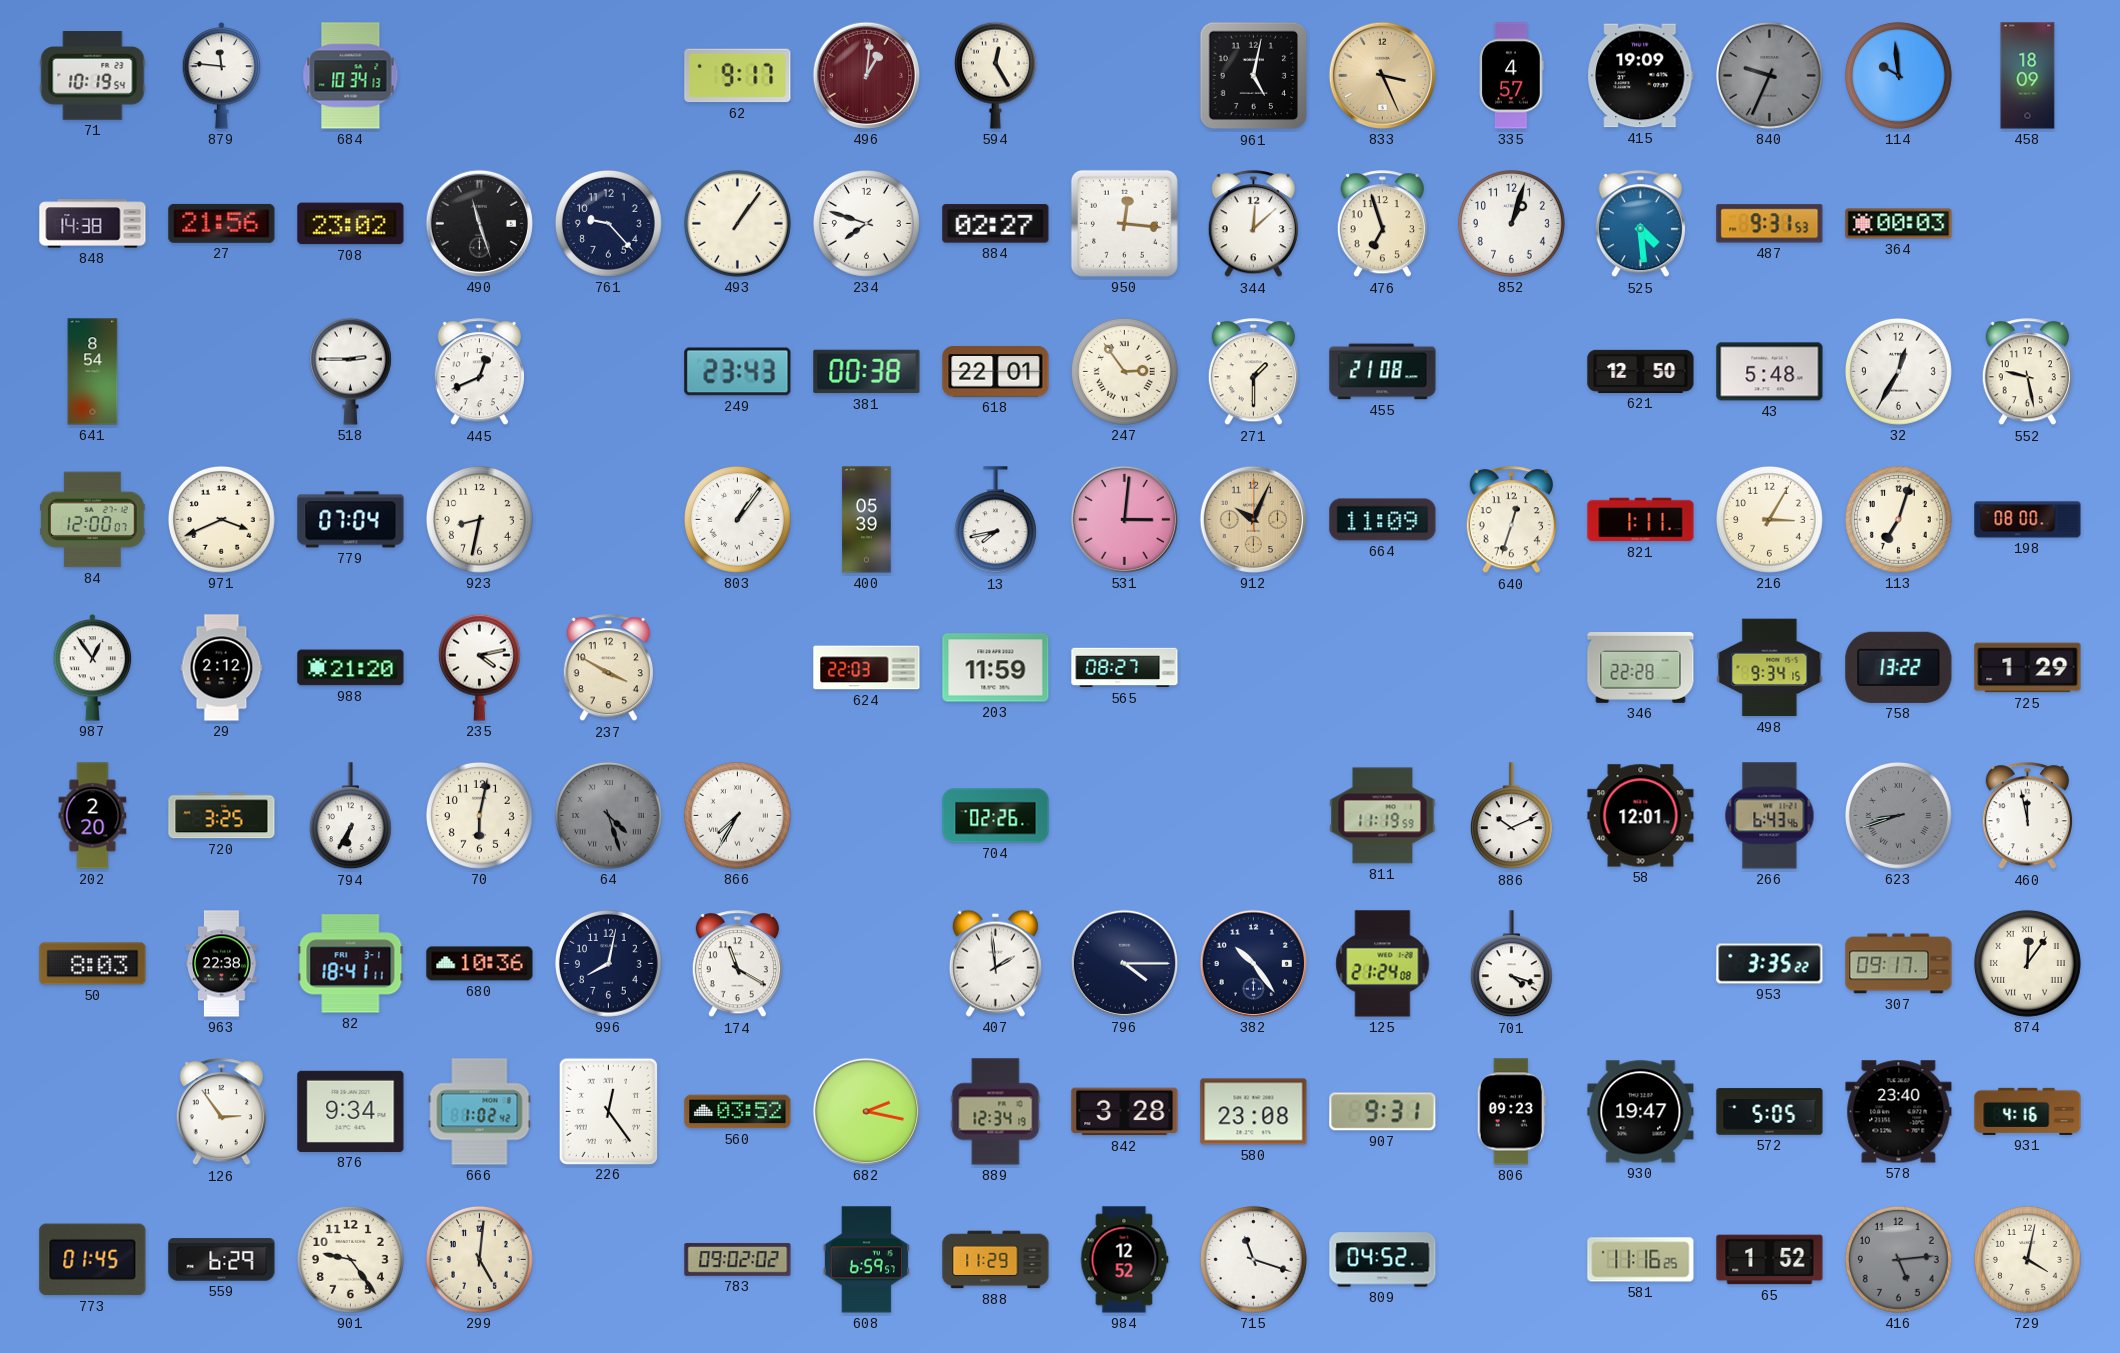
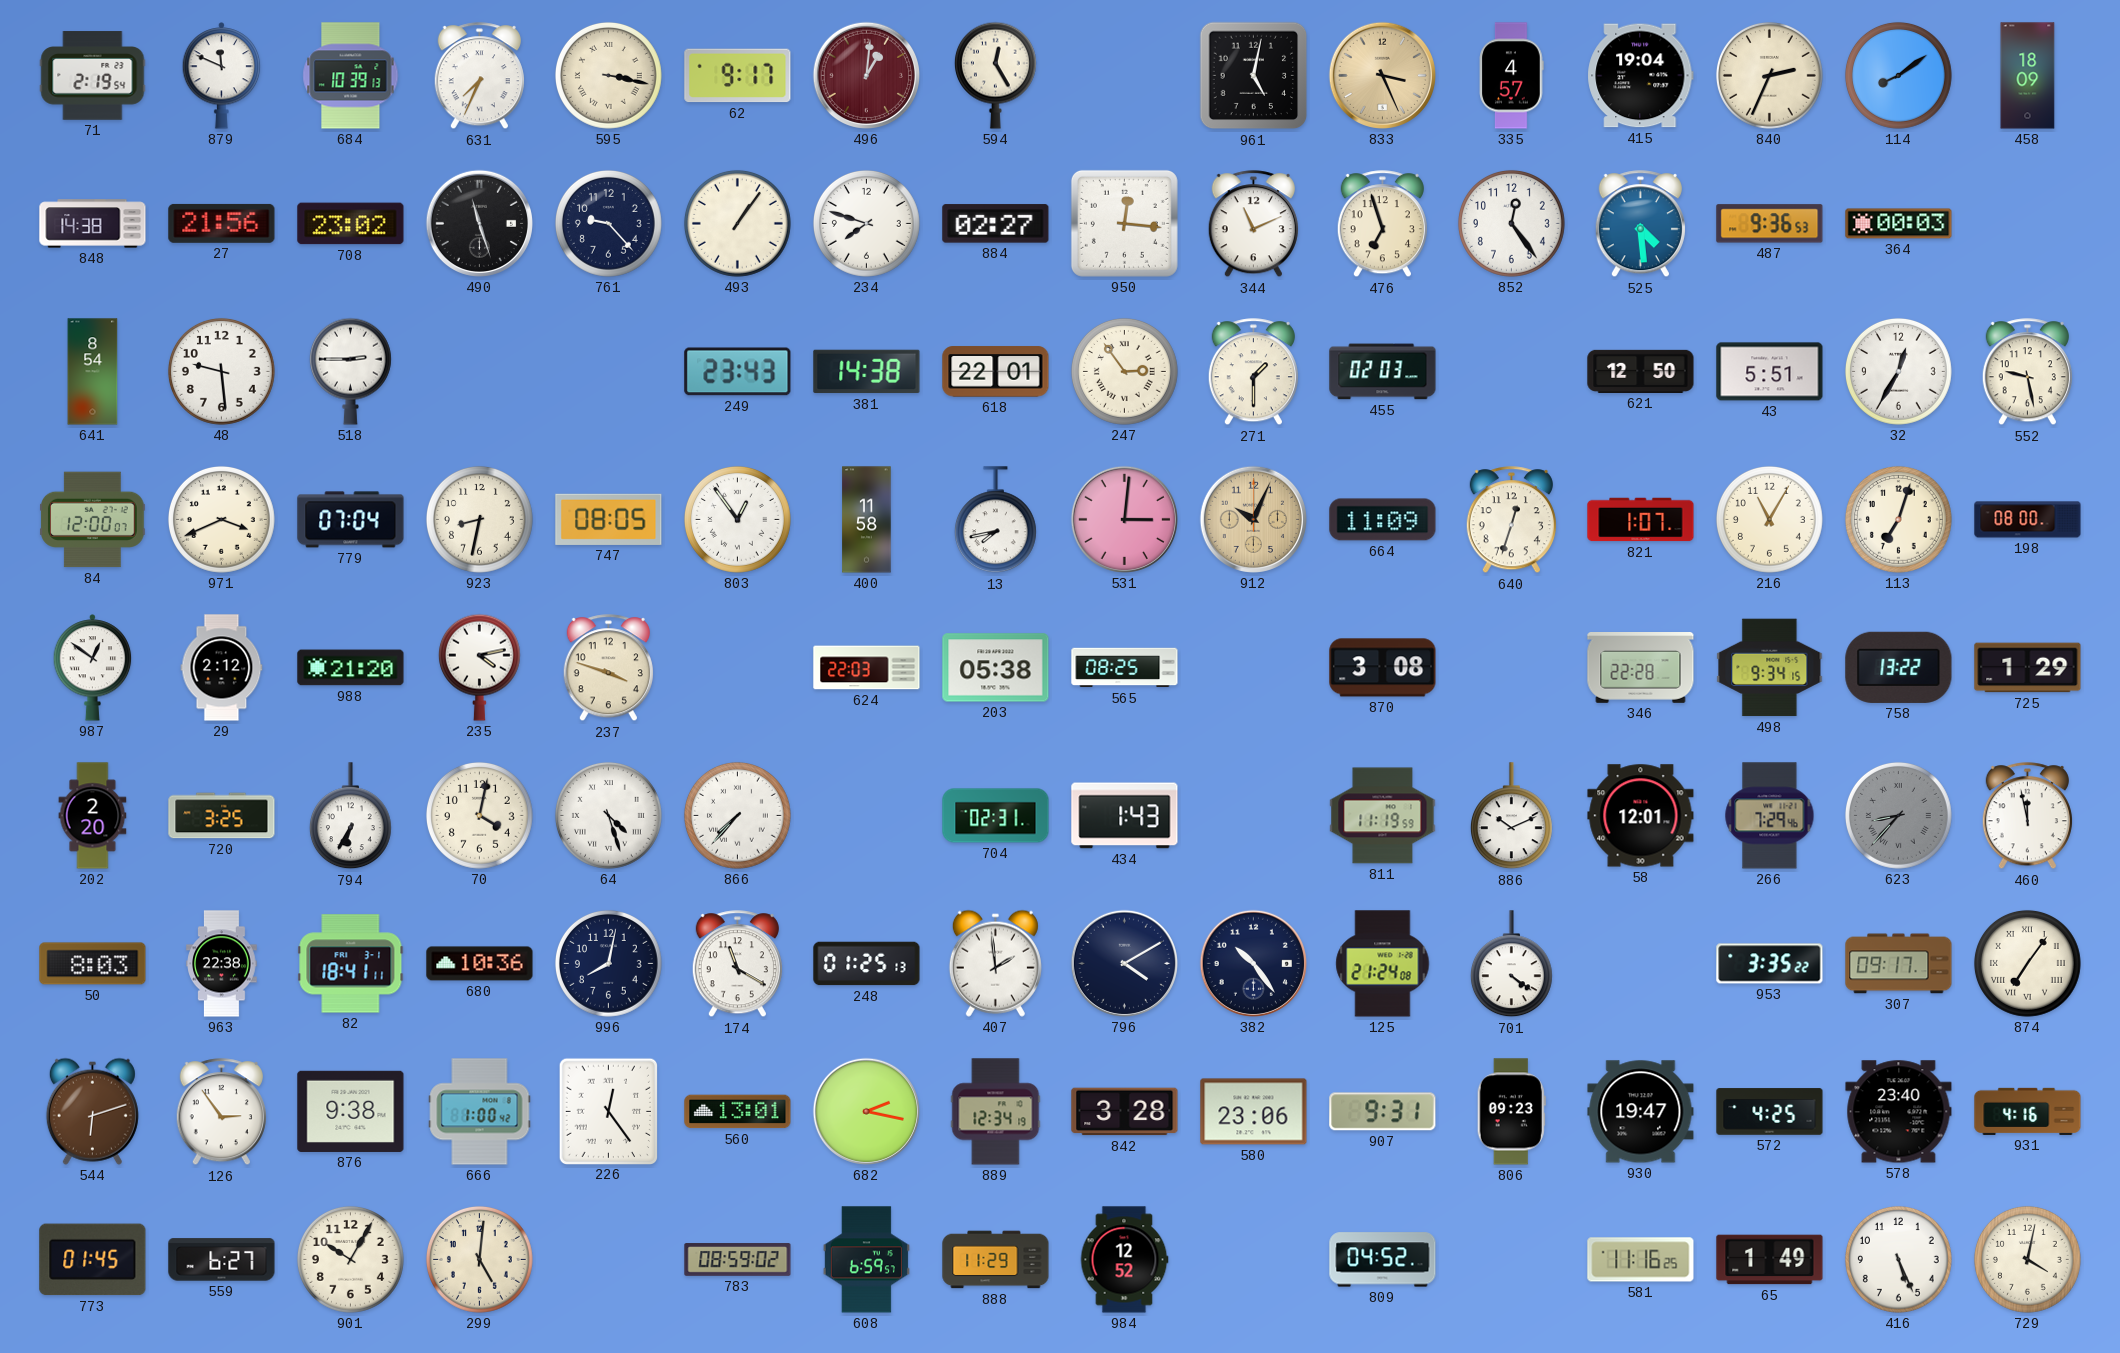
71: 10:19 -> 2:19 (93, 76)
879: 11:46 -> 11:49 (222, 76)
684: 10:34 -> 10:39 (351, 76)
631: none -> 7:34 (479, 76)
595: none -> 3:17 (608, 75)
415: 19:09 -> 19:04 (1641, 76)
840: 9:34 -> 2:34 (1769, 75)
840 dial: grey -> cream (1769, 75)
114: 9:59 -> 8:09 (1898, 75)
344: 12:08 -> 11:11 (1253, 224)
852: 1:03 -> 12:24 (1511, 223)
487: 9:31 -> 9:36 (1770, 224)
48: none -> 9:29 (221, 371)
445: 12:41 -> none (479, 372)
381: 00:38 -> 14:38 (867, 372)
455: 21:08 -> 02:03 (1383, 372)
43: 5:48 -> 5:51 (1770, 372)
747: none -> 08:05 (609, 519)
803: 1:06 -> 12:54 (737, 519)
400: 05:39 -> 11:58 (867, 520)
821: 1:11 -> 1:07 (1641, 520)
216: 3:05 -> 11:05 (1769, 519)
987: 12:54 -> 12:51 (93, 668)
237: 3:50 -> 3:48 (608, 668)
203: 11:59 -> 05:38 (996, 668)
565: 08:27 -> 08:25 (1125, 668)
870: none -> 3:08 (1383, 668)
70: 6:02 -> 4:02 (479, 815)
64 dial: grey -> white (608, 815)
866: 7:35 -> 7:37 (737, 815)
704: 02:26 -> 02:31 (996, 816)
434: none -> 1:43 (1125, 816)
266: 6:43 -> 7:29 (1770, 816)
623: 8:42 -> 8:37 (1898, 815)
248: none -> 01:25 (867, 964)
796: 4:15 -> 4:10 (1124, 963)
701: 4:18 -> 4:21 (1511, 964)
874: 12:06 -> 7:06 (2027, 963)
544: none -> 6:12 (92, 1111)
876: 9:34 -> 9:38 (351, 1111)
666: 1:02 -> 1:00 (480, 1112)
560: 03:52 -> 13:01 (738, 1112)
580: 23:08 -> 23:06 (1254, 1112)
572: 5:05 -> 4:25 (1770, 1112)
559: 6:29 -> 6:27 (222, 1260)
901: 9:24 -> 10:05 (350, 1259)
783: 09:02 -> 08:59 (738, 1260)
715: 11:18 -> none (1253, 1259)
65: 1:52 -> 1:49 (1770, 1260)
416: 5:14 -> 5:26 (1898, 1259)
416 dial: grey -> white (1898, 1259)
